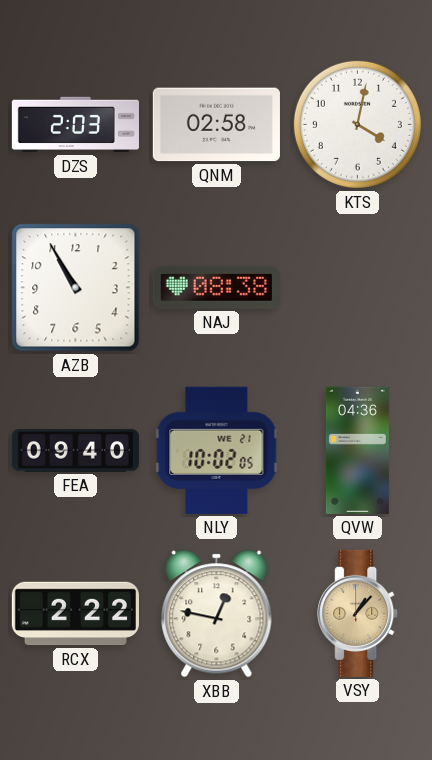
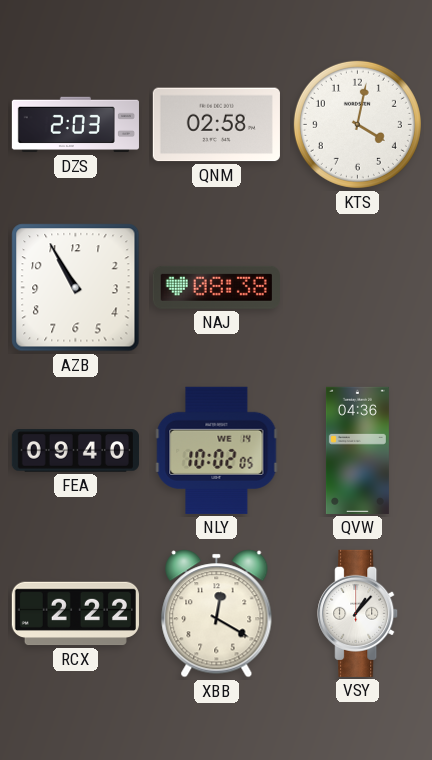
NLY date: WE 21 -> WE 14 (217, 450)
XBB: 12:47 -> 12:20 (217, 614)
VSY dial: champagne -> white (358, 613)
